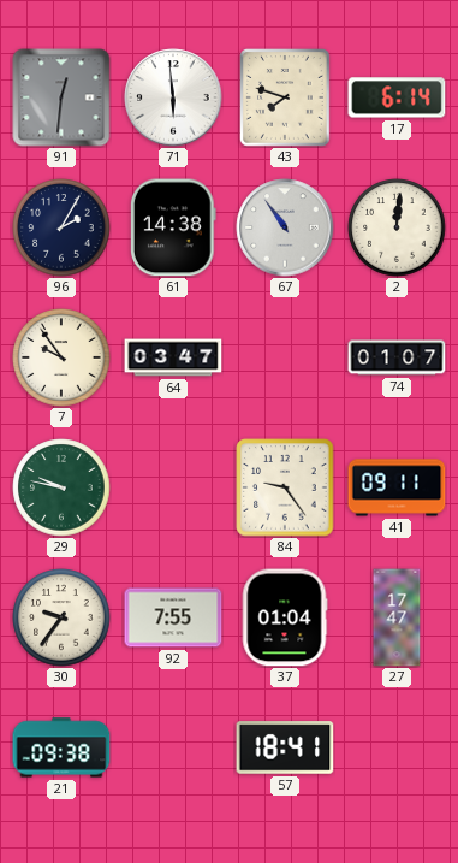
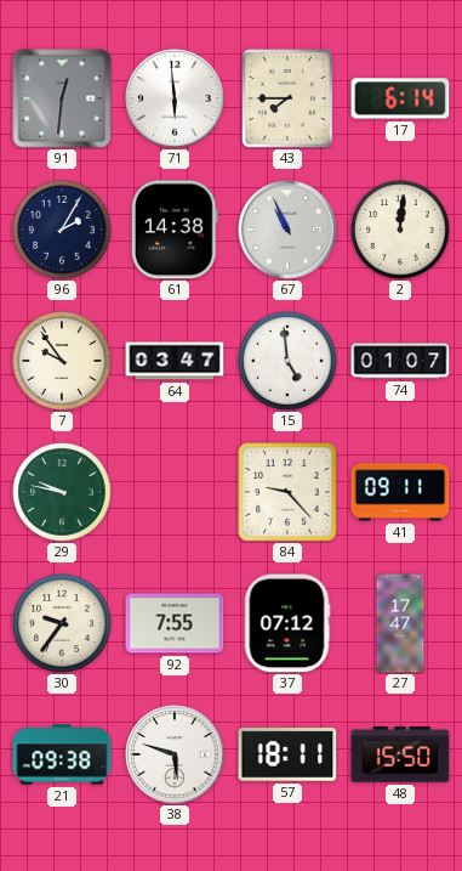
43: 7:48 -> 7:45 (289, 100)
67: 10:54 -> 10:56 (287, 230)
15: none -> 4:59 (287, 361)
84: 9:24 -> 9:23 (287, 492)
37: 01:04 -> 07:12 (287, 623)
38: none -> 5:48 (175, 754)
57: 18:41 -> 18:11 (287, 754)
48: none -> 15:50 (400, 754)
